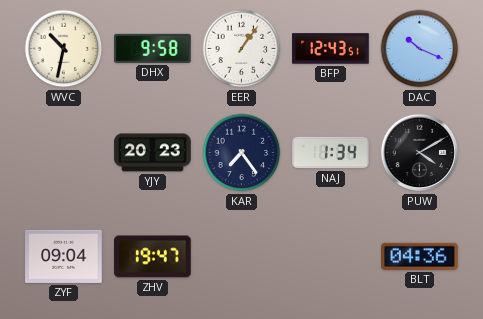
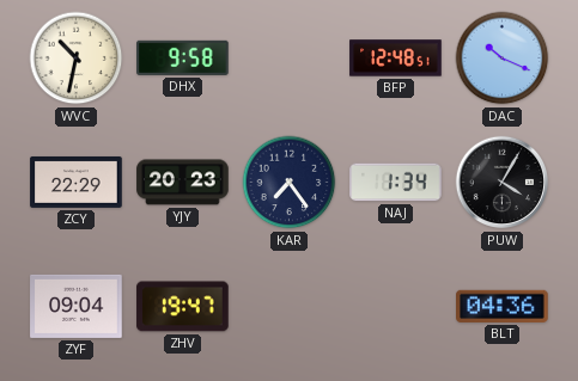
EER: 1:06 -> none (242, 49)
BFP: 12:43 -> 12:48 (396, 59)
ZCY: none -> 22:29 (77, 182)
PUW: 4:10 -> 4:05 (503, 183)
